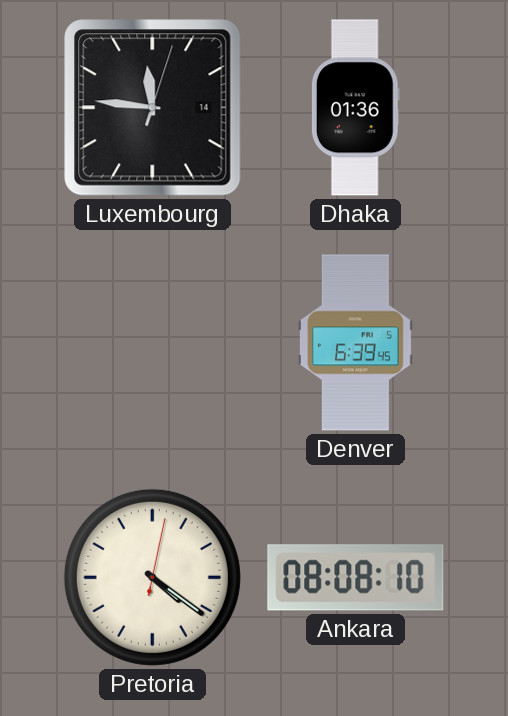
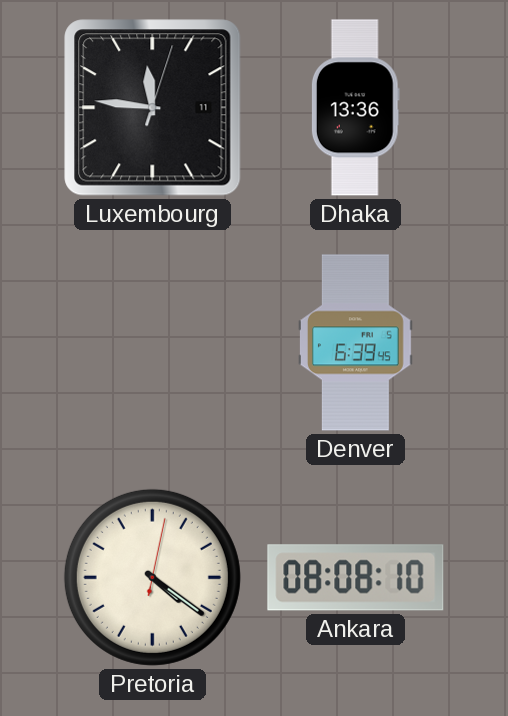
Luxembourg date: 14 -> 11 (153, 108)
Dhaka: 01:36 -> 13:36 (355, 108)
